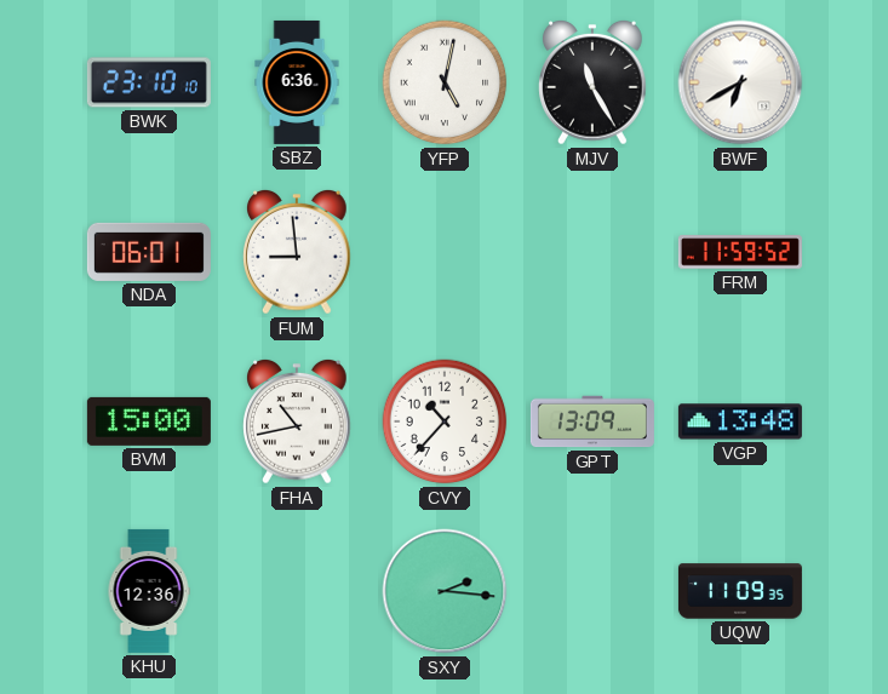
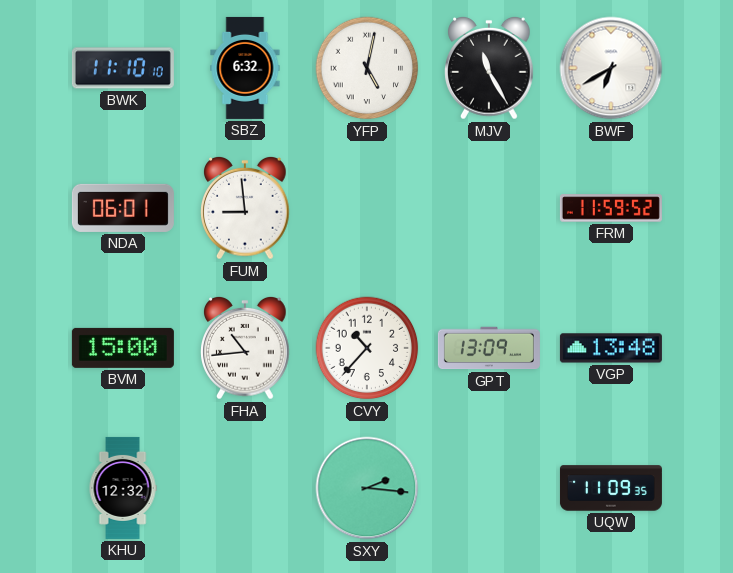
BWK: 23:10 -> 11:10 (123, 68)
SBZ: 6:36 -> 6:32 (245, 68)
FHA: 10:43 -> 10:44 (245, 349)
KHU: 12:36 -> 12:32 (123, 488)
